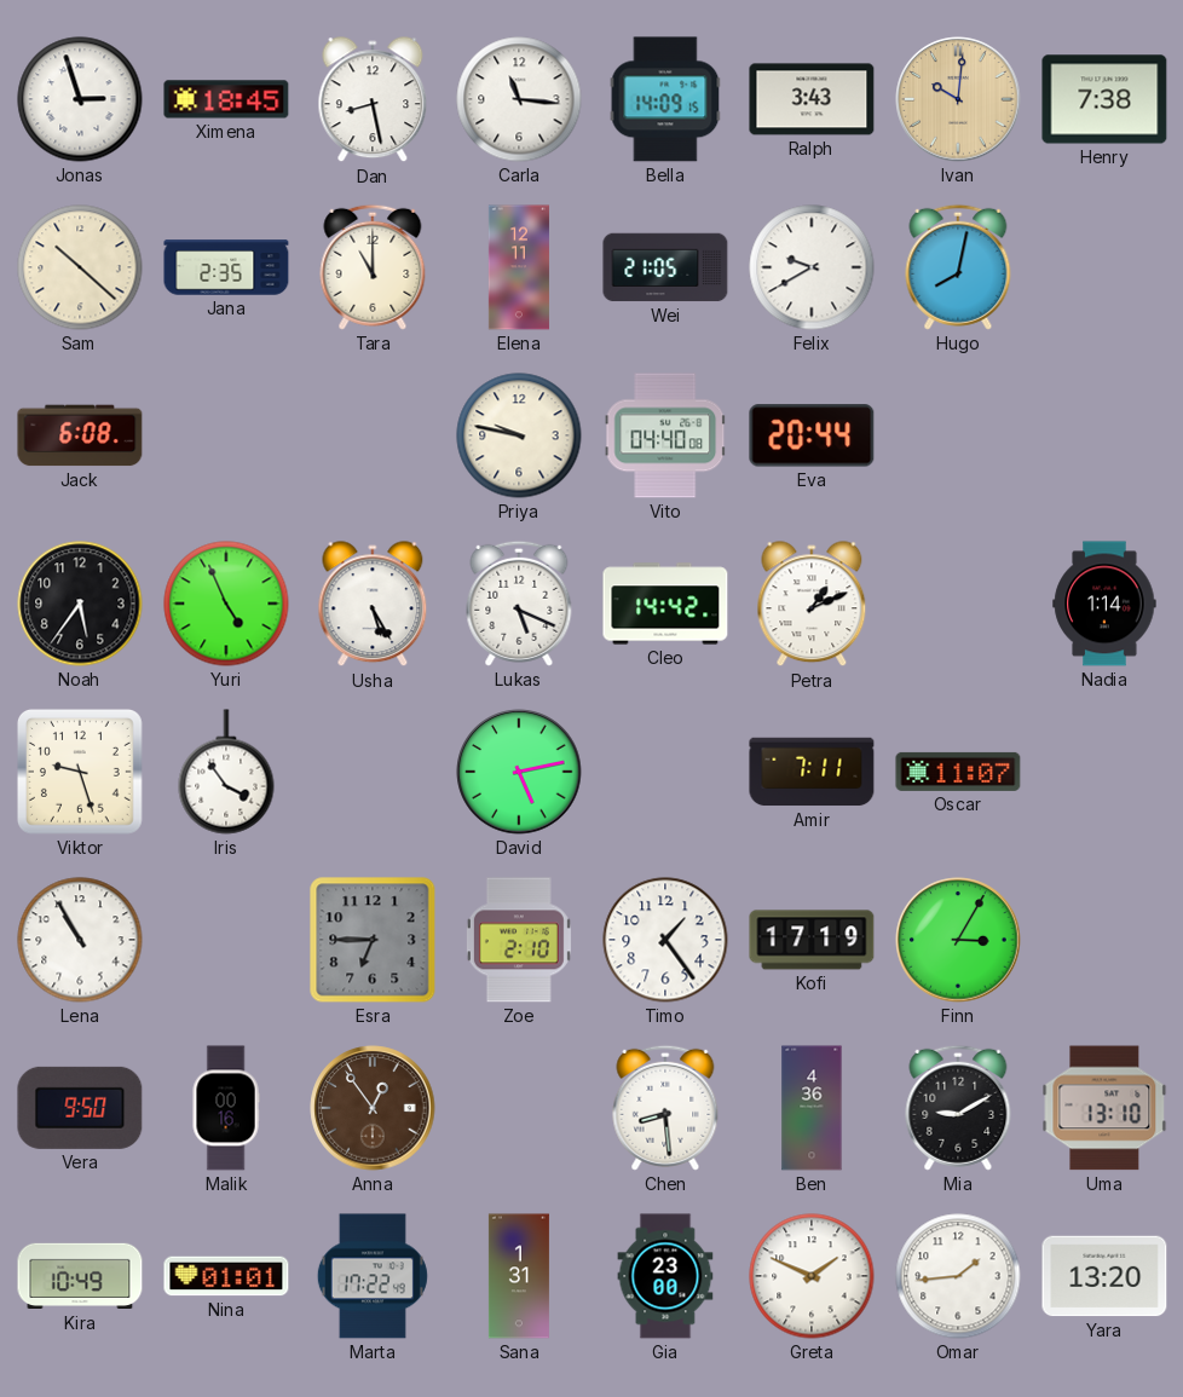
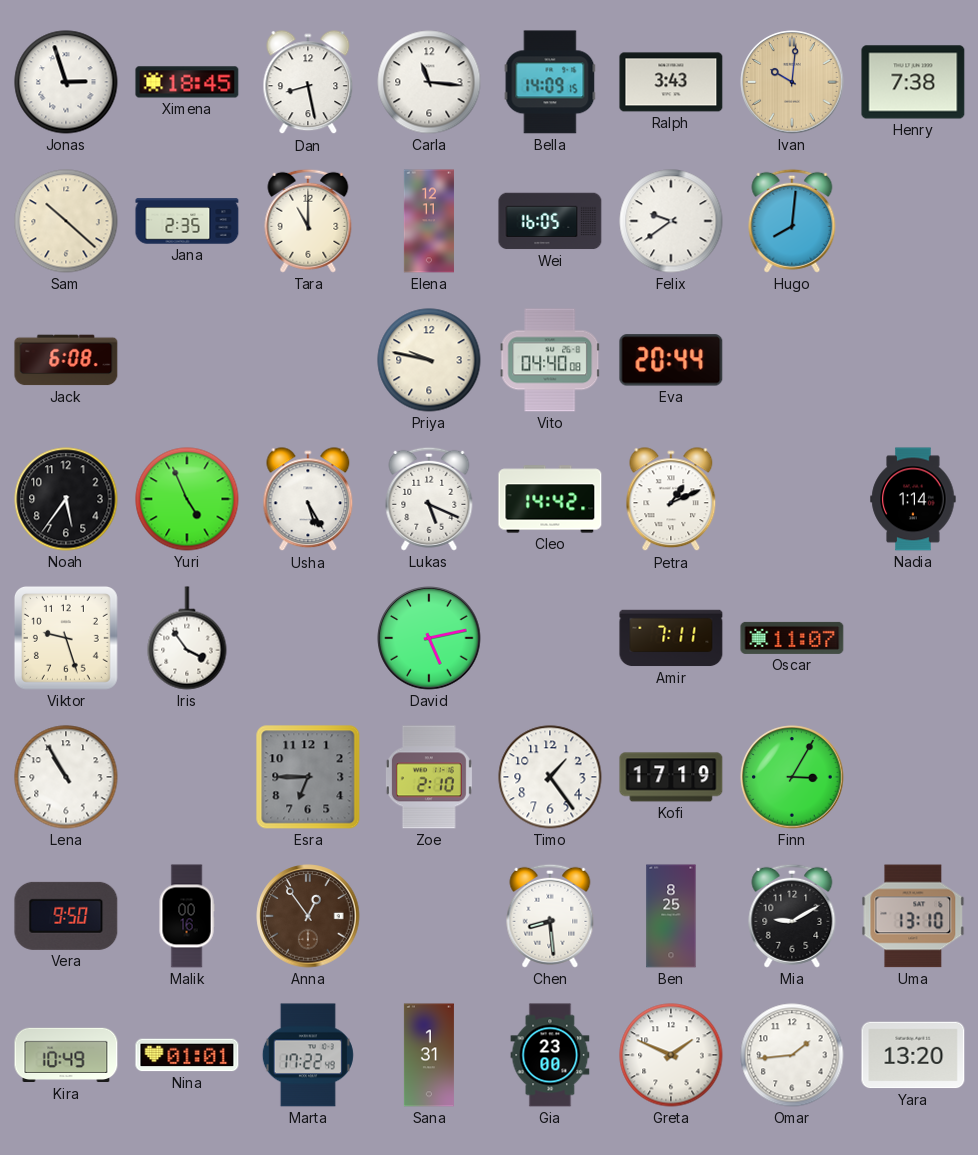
Wei: 21:05 -> 16:05 (550, 221)
Felix: 9:40 -> 9:39 (671, 221)
Hugo: 8:02 -> 8:01 (792, 221)
Ben: 4:36 -> 8:25 (671, 916)
